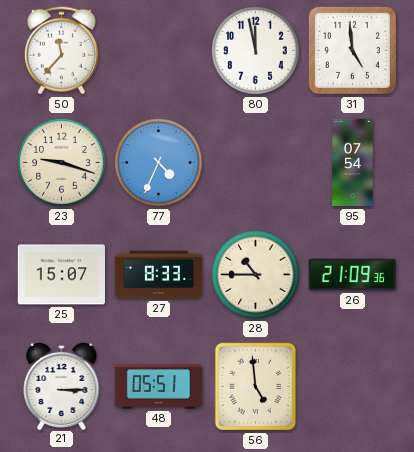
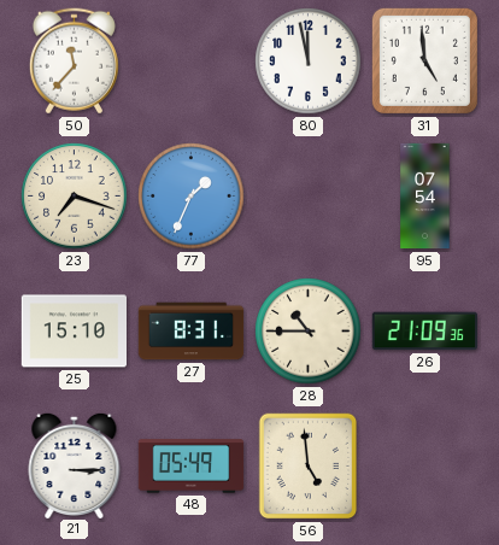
23: 9:18 -> 7:18 (75, 197)
77: 4:34 -> 1:34 (192, 197)
25: 15:07 -> 15:10 (74, 332)
27: 8:33 -> 8:31 (192, 332)
48: 05:51 -> 05:49 (192, 467)
